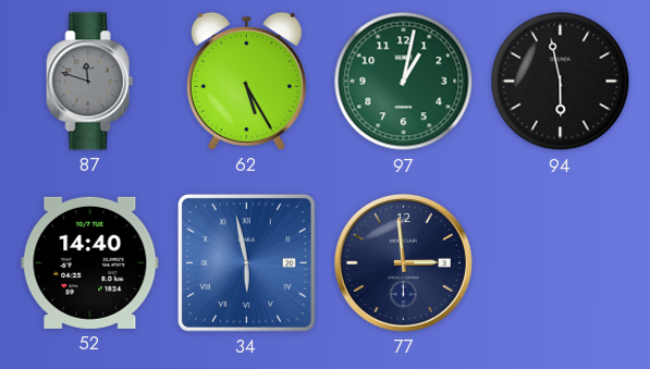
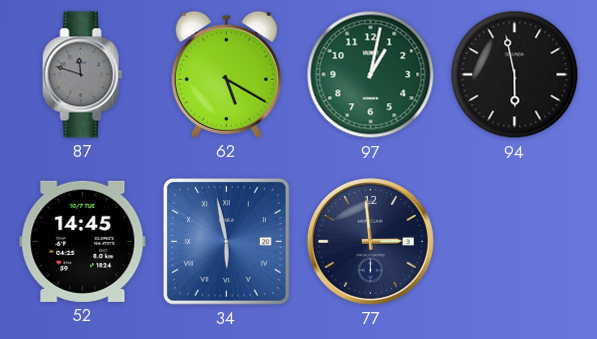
62: 5:25 -> 5:20 (226, 74)
52: 14:40 -> 14:45 (83, 241)
